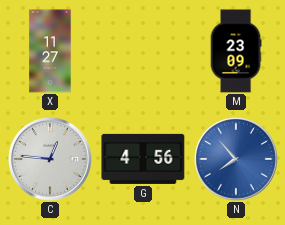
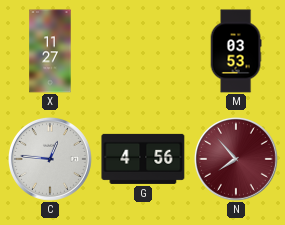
M: 23:09 -> 03:53 (236, 51)
N dial: blue -> burgundy (236, 159)
